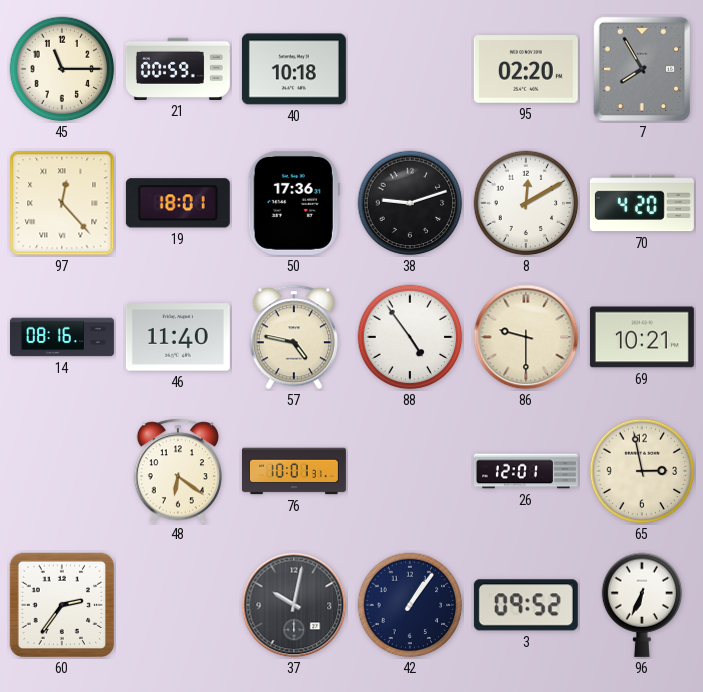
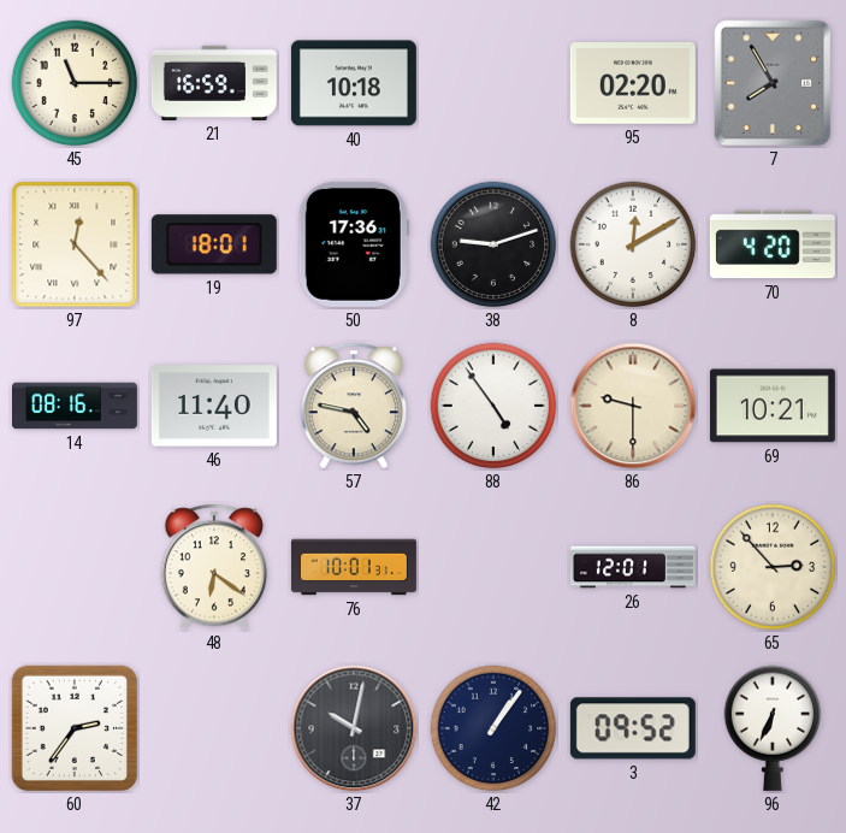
21: 00:59 -> 16:59 (214, 83)
65: 2:58 -> 2:53 (773, 567)
